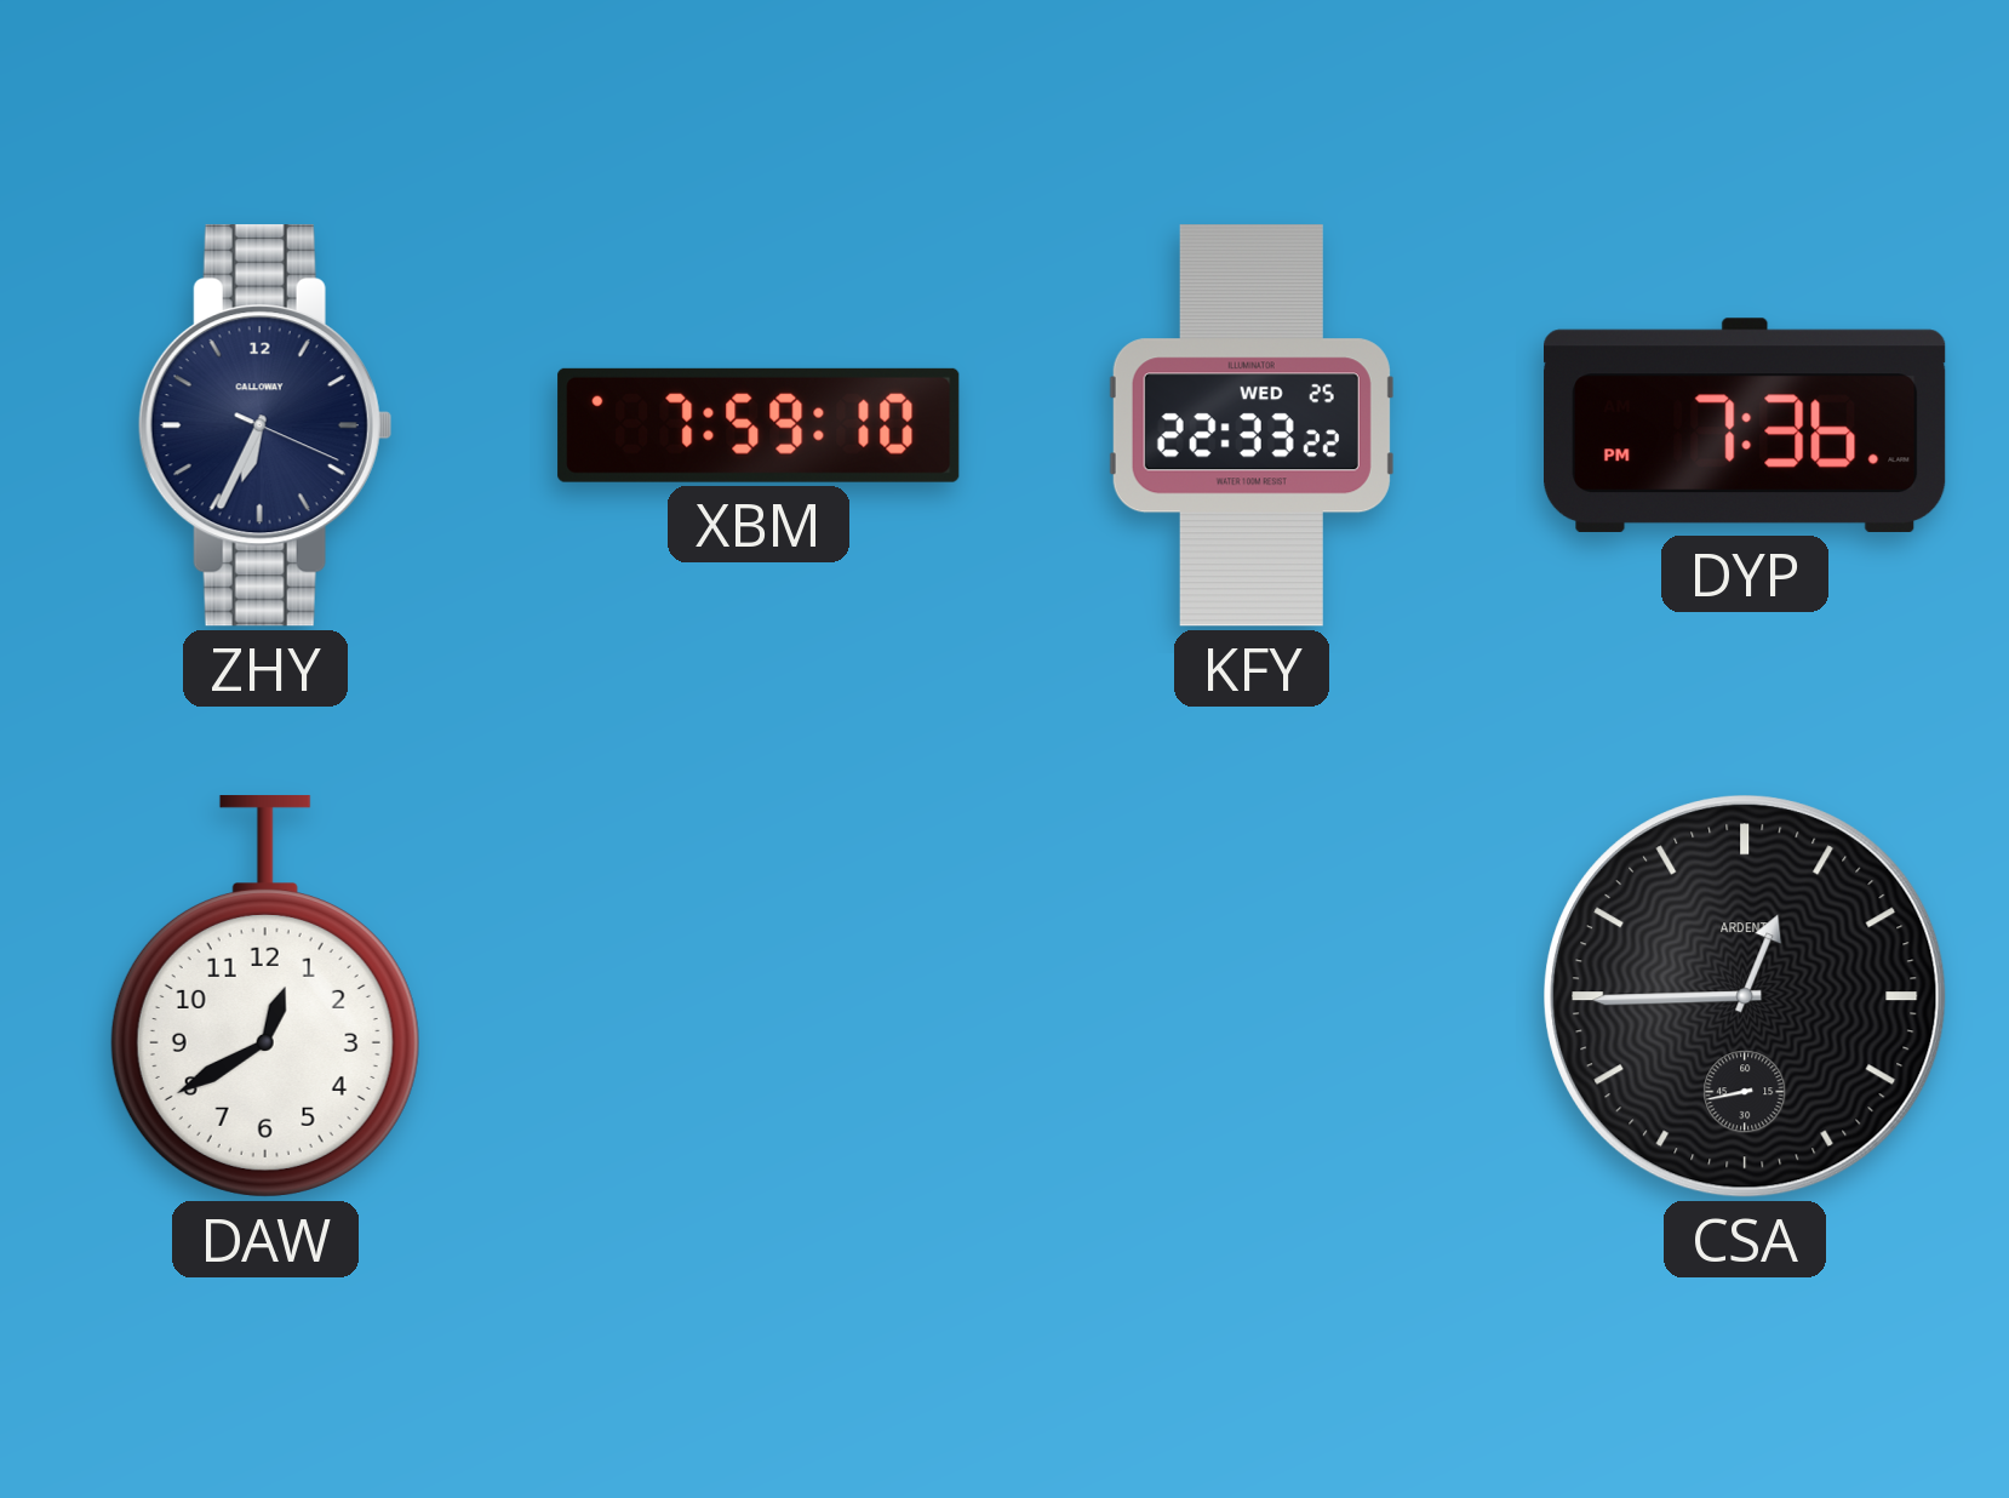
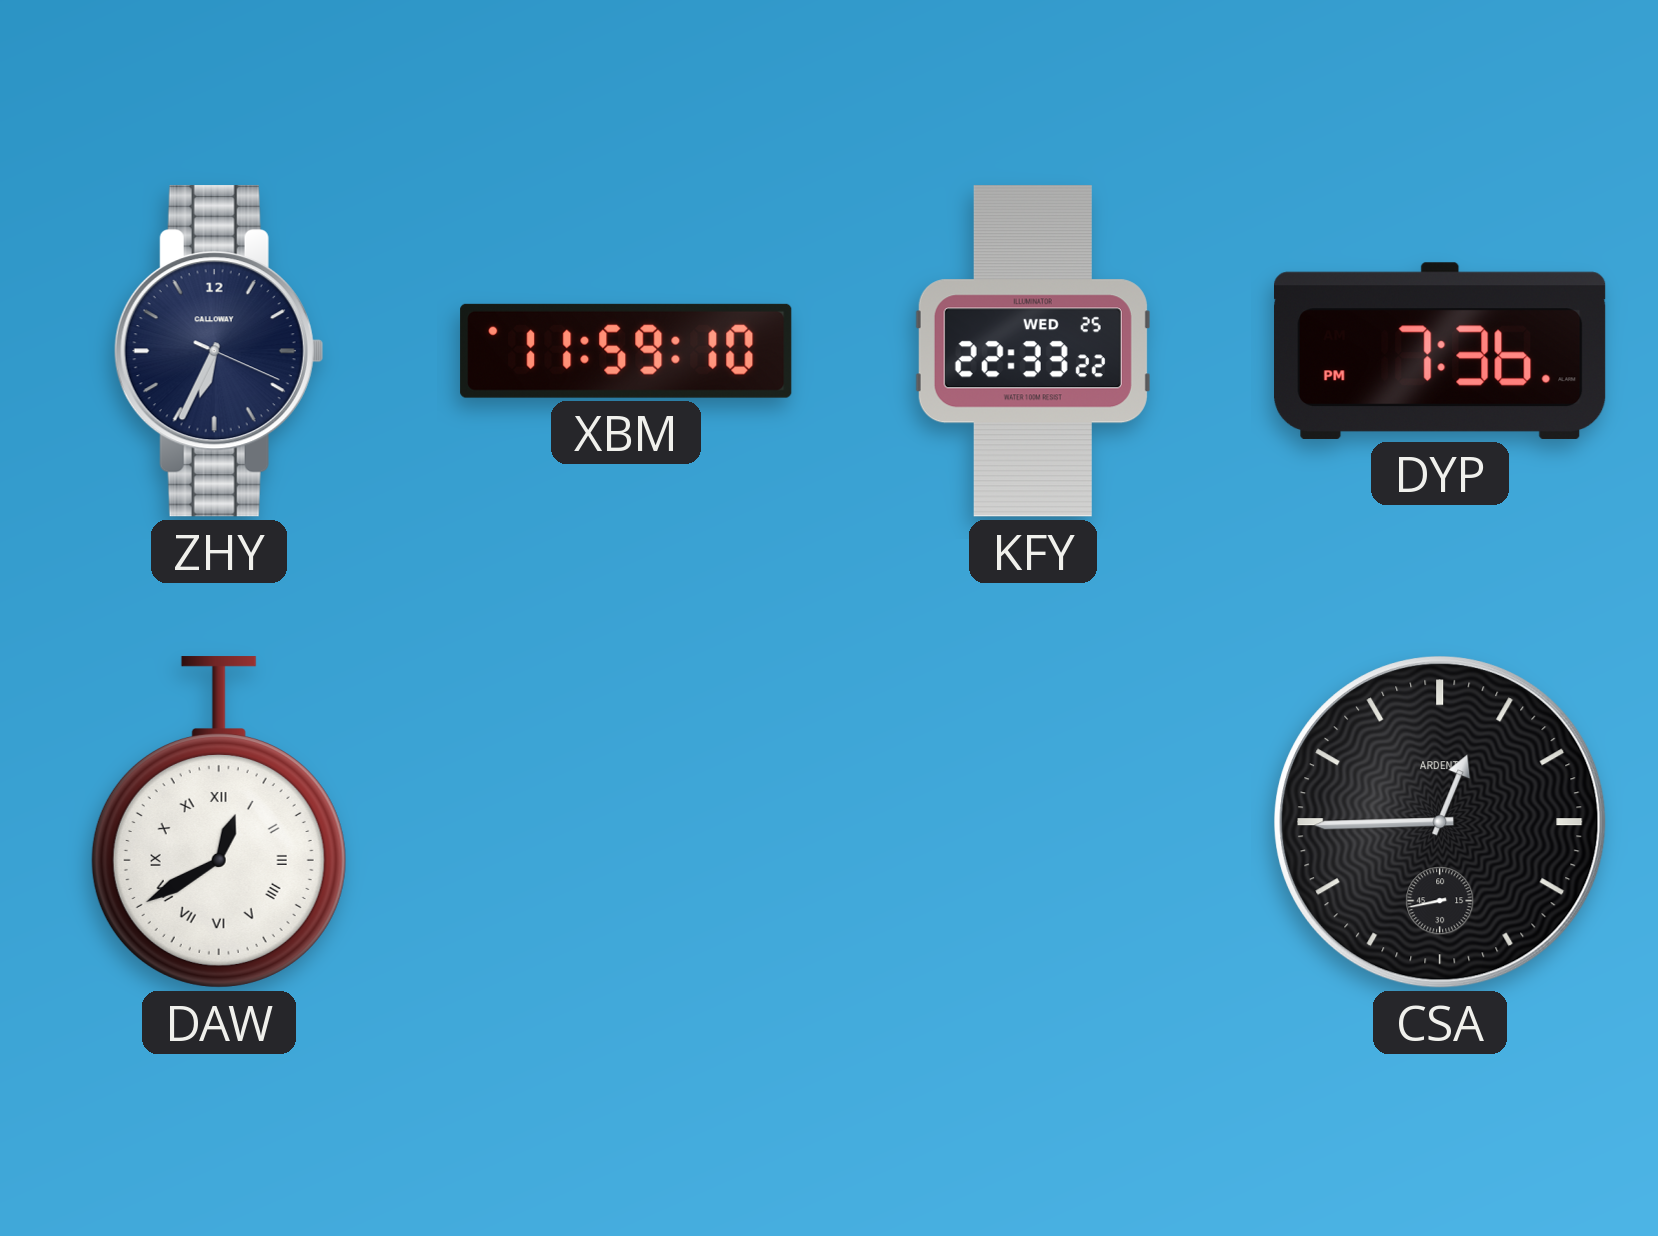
XBM: 7:59 -> 11:59 (626, 351)
DAW numerals: Arabic -> Roman (219, 822)
